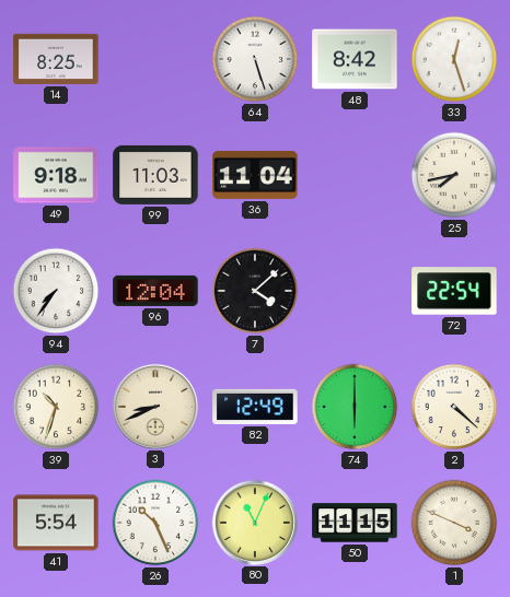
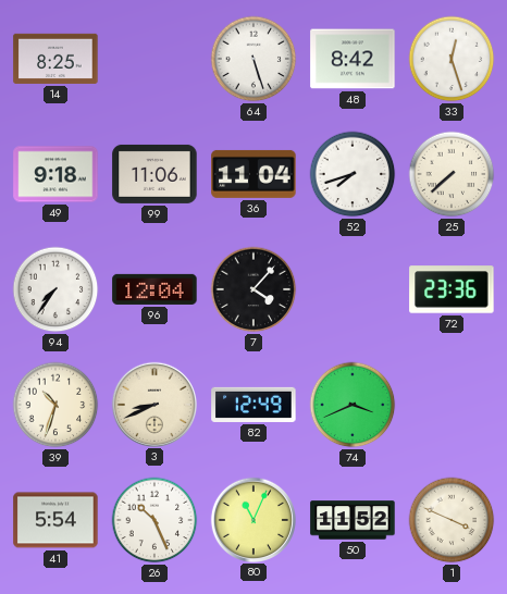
99: 11:03 -> 11:06 (154, 174)
52: none -> 7:42 (353, 174)
25: 7:43 -> 7:38 (452, 174)
7: 4:08 -> 4:07 (253, 289)
72: 22:54 -> 23:36 (452, 289)
74: 6:00 -> 3:41 (353, 405)
2: 4:22 -> none (454, 407)
50: 11:15 -> 11:52 (353, 520)
